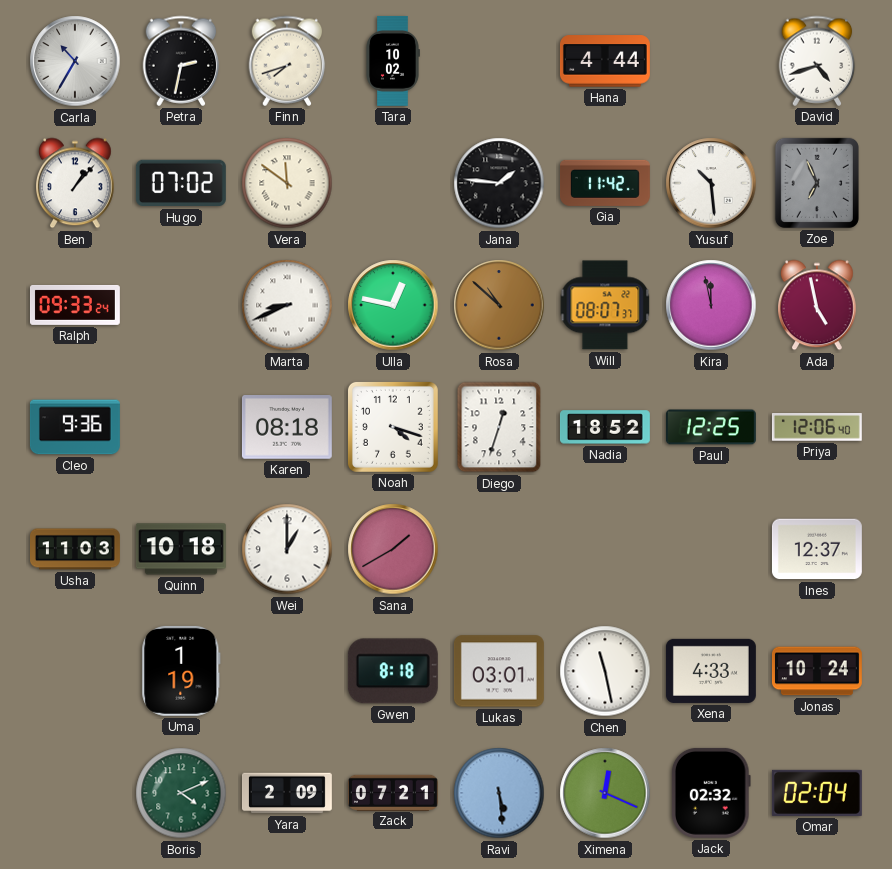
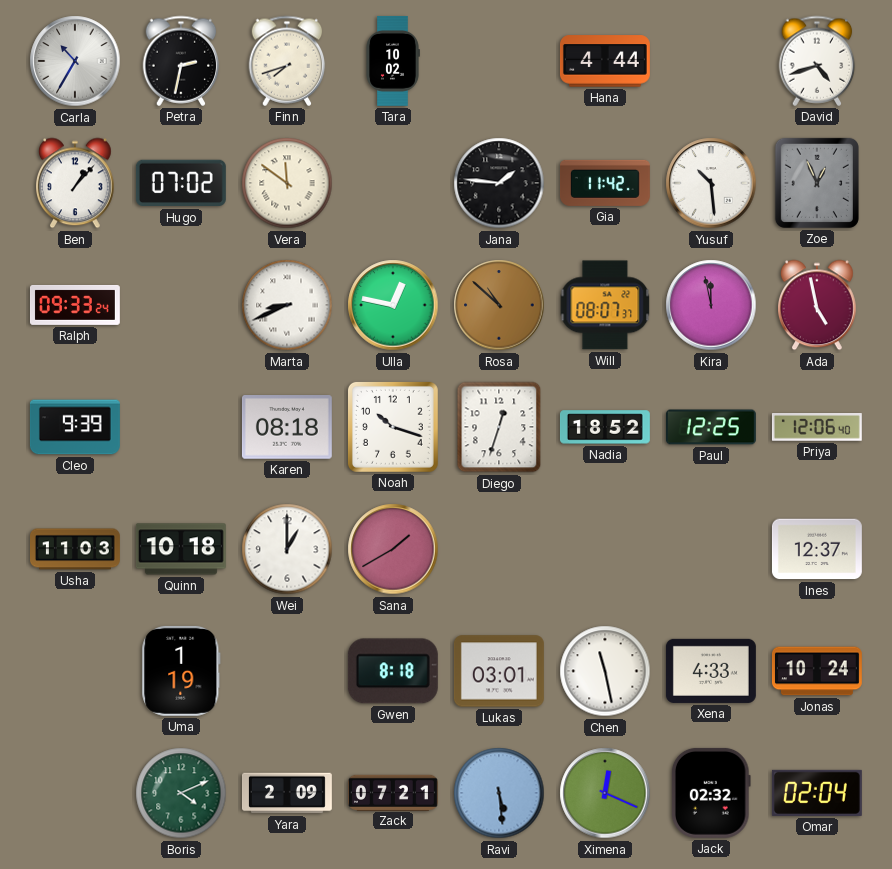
Zoe: 6:56 -> 12:56 (817, 183)
Cleo: 9:36 -> 9:39 (75, 427)
Noah: 4:18 -> 10:18 (393, 427)
